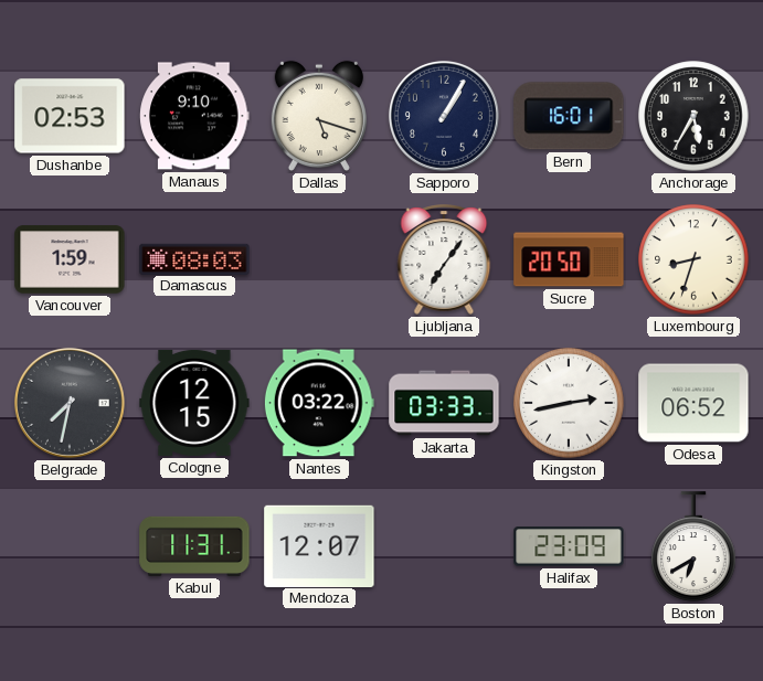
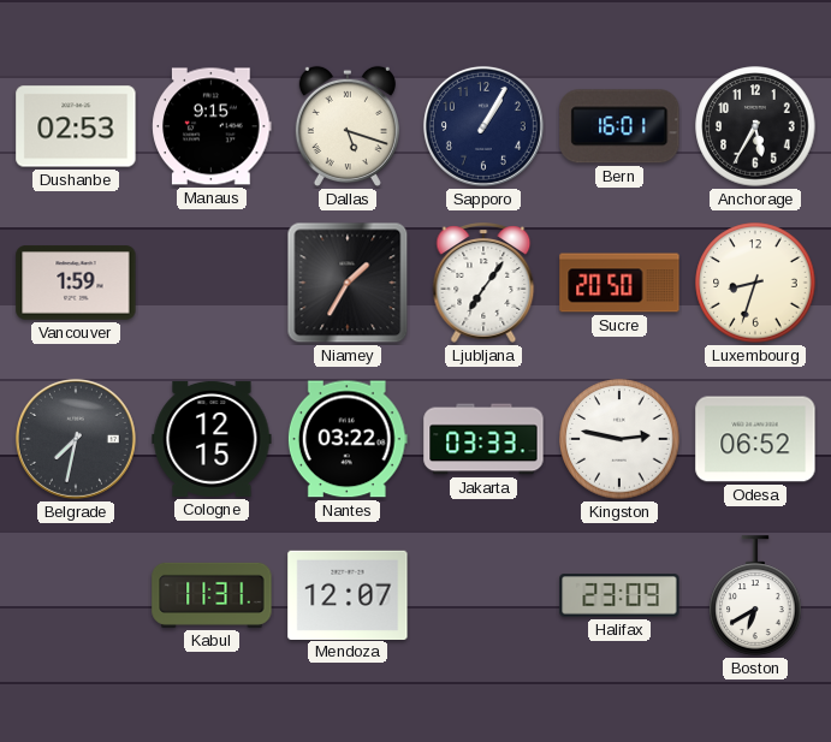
Manaus: 9:10 -> 9:15 (212, 126)
Damascus: 08:03 -> none (194, 258)
Niamey: none -> 1:35 (348, 283)
Kingston: 2:43 -> 2:47 (619, 439)
